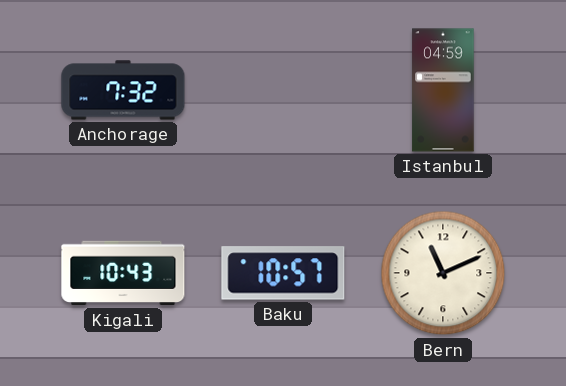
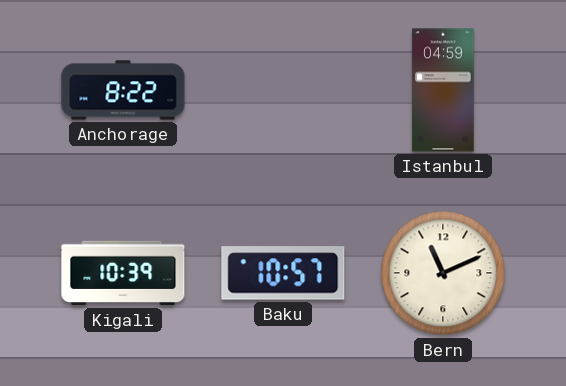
Anchorage: 7:32 -> 8:22 (123, 90)
Kigali: 10:43 -> 10:39 (123, 273)
